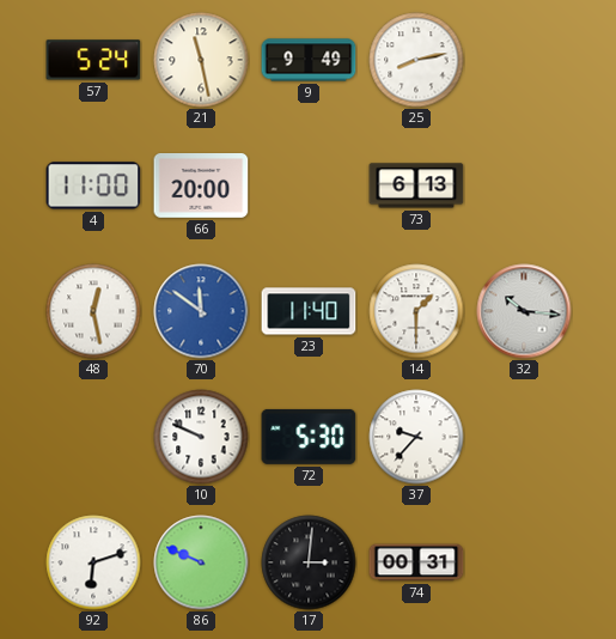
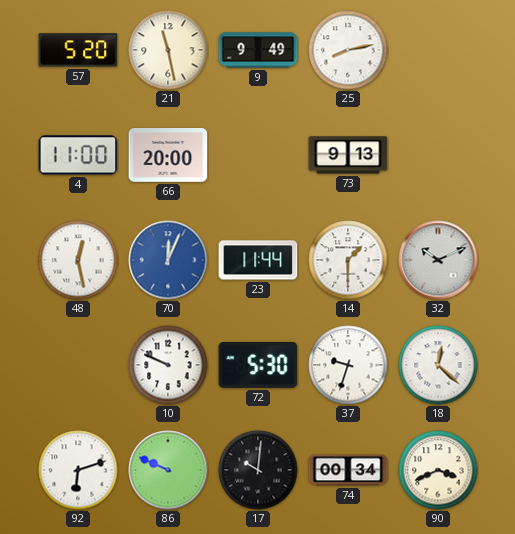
57: 5:24 -> 5:20 (78, 50)
73: 6:13 -> 9:13 (348, 155)
70: 11:51 -> 12:04 (168, 260)
23: 11:40 -> 11:44 (258, 260)
32: 10:16 -> 10:11 (438, 260)
37: 9:37 -> 9:33 (348, 365)
18: none -> 12:22 (438, 365)
17: 3:01 -> 10:01 (258, 470)
74: 00:31 -> 00:34 (348, 470)
90: none -> 3:41 (438, 470)
